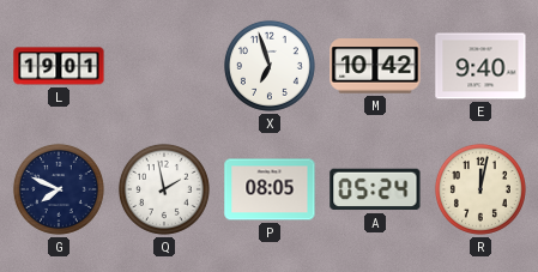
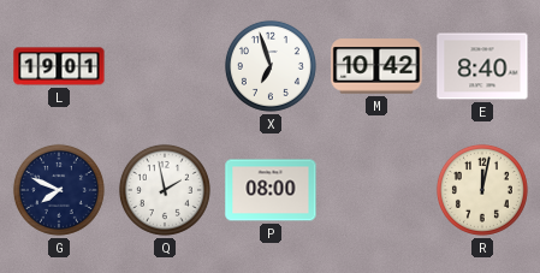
E: 9:40 -> 8:40 (482, 66)
P: 08:05 -> 08:00 (271, 190)
A: 05:24 -> none (375, 189)
